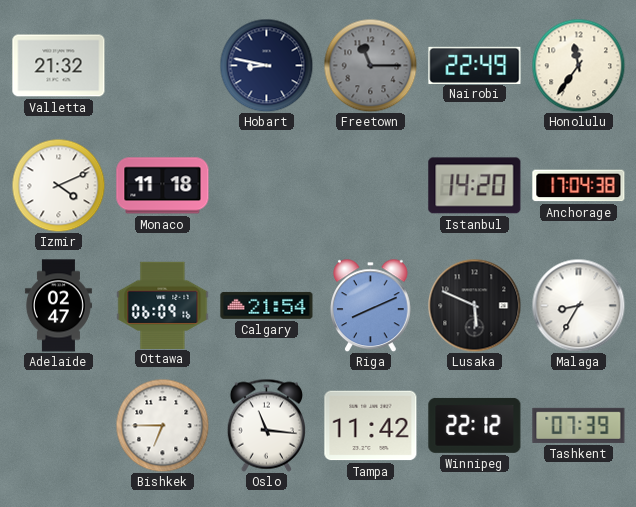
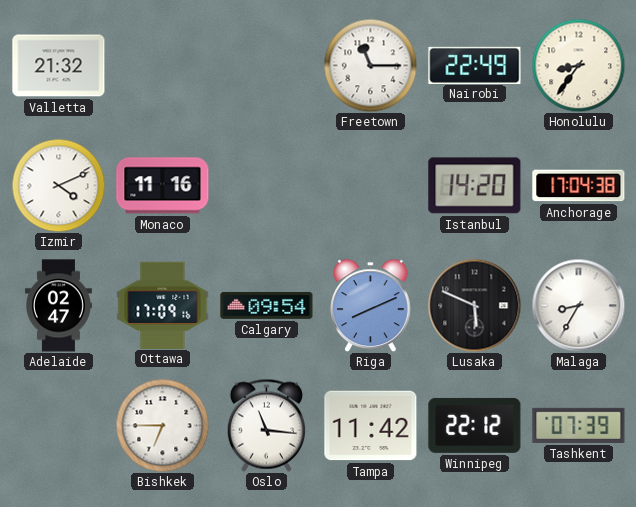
Hobart: 8:47 -> none (266, 65)
Freetown dial: grey -> white (370, 65)
Honolulu: 11:36 -> 8:36 (578, 65)
Monaco: 11:18 -> 11:16 (163, 186)
Ottawa: 06:09 -> 17:09 (163, 305)
Calgary: 21:54 -> 09:54 (267, 305)
